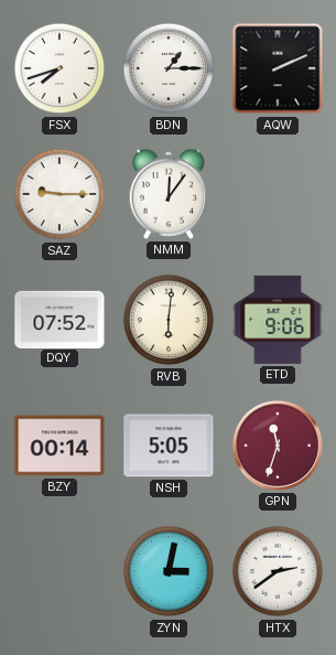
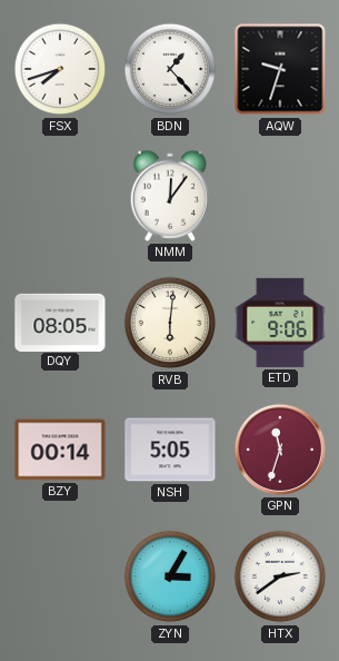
BDN: 1:15 -> 1:23 (170, 69)
AQW: 2:11 -> 9:33 (280, 69)
SAZ: 9:15 -> none (59, 194)
DQY: 07:52 -> 08:05 (60, 322)
ZYN: 3:02 -> 3:05 (170, 576)
